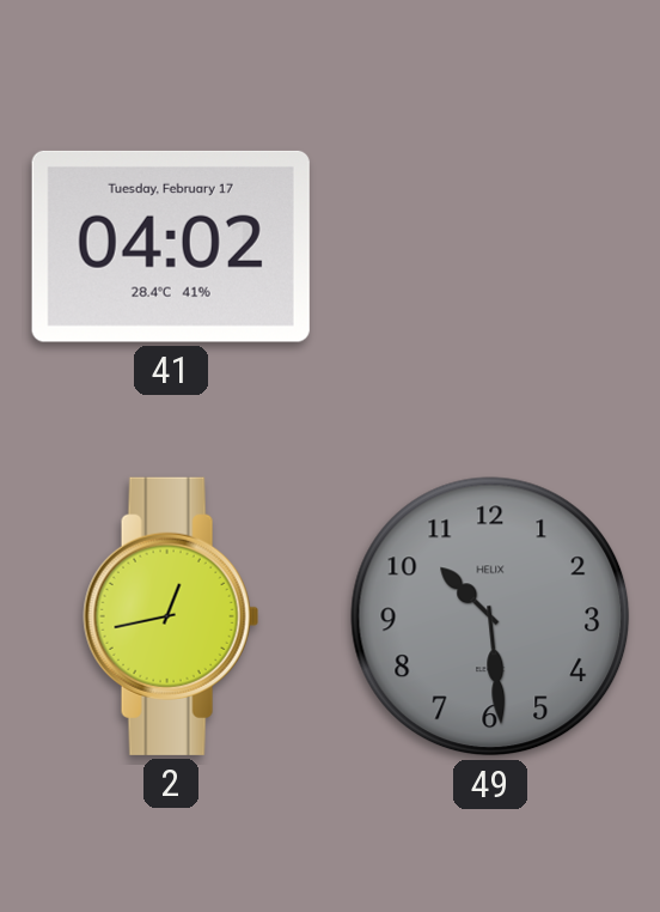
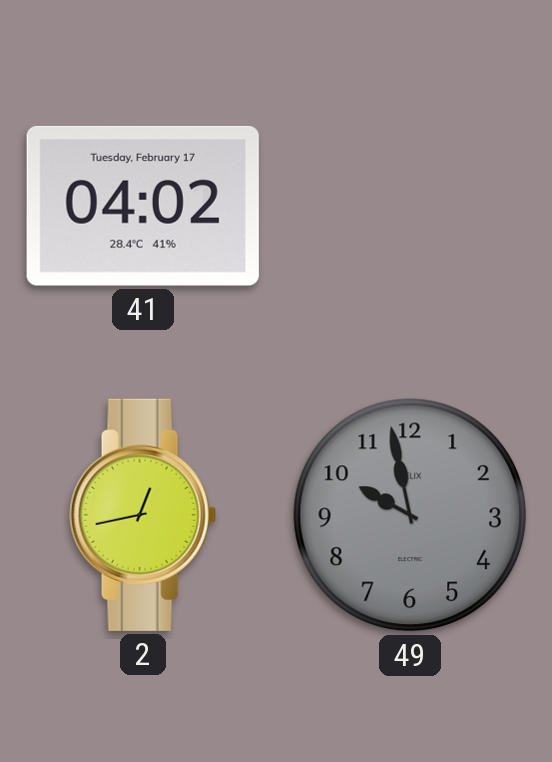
49: 10:29 -> 9:58 (410, 515)
